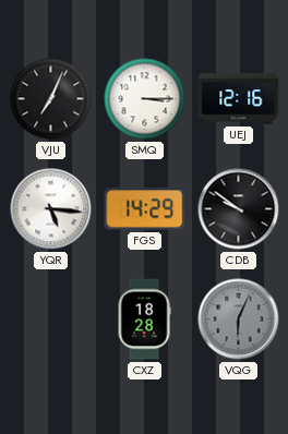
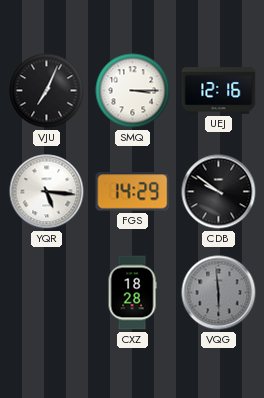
VQG: 6:04 -> 5:59 (219, 293)
